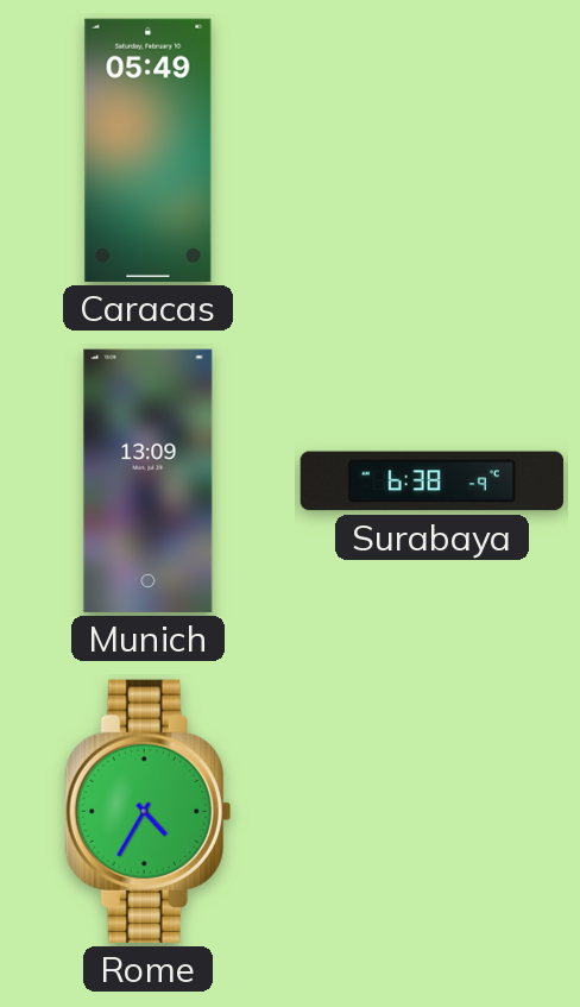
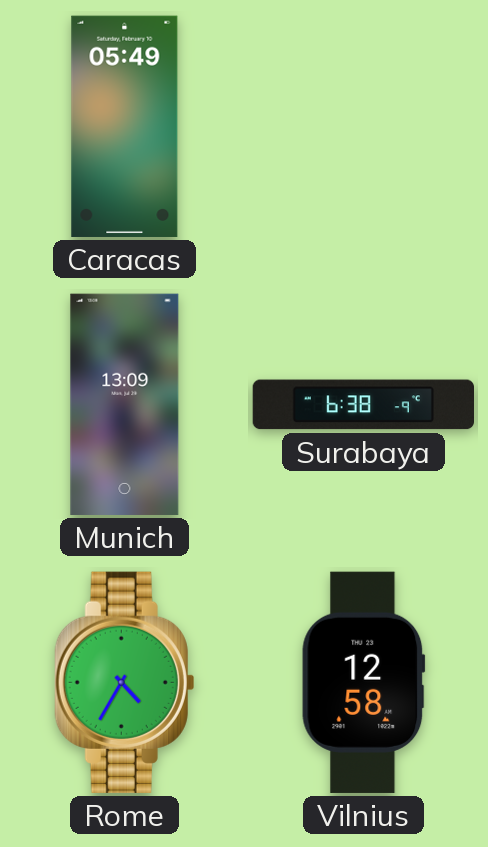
Vilnius: none -> 12:58 (364, 682)
